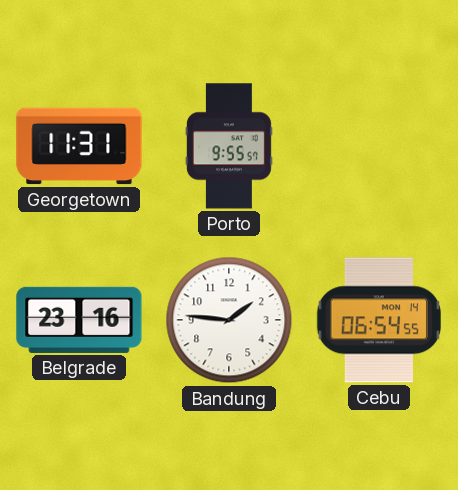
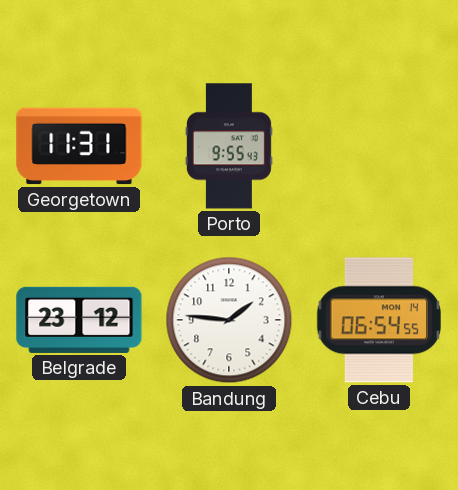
Porto: 9:55:57 -> 9:55:43 (229, 146)
Belgrade: 23:16 -> 23:12 (79, 320)
